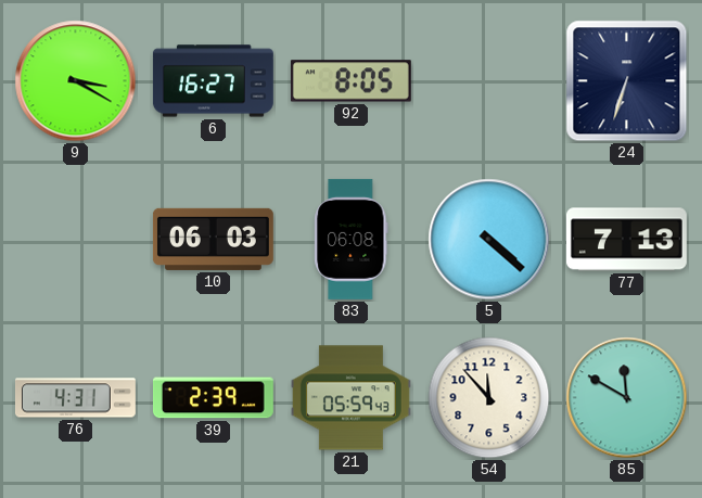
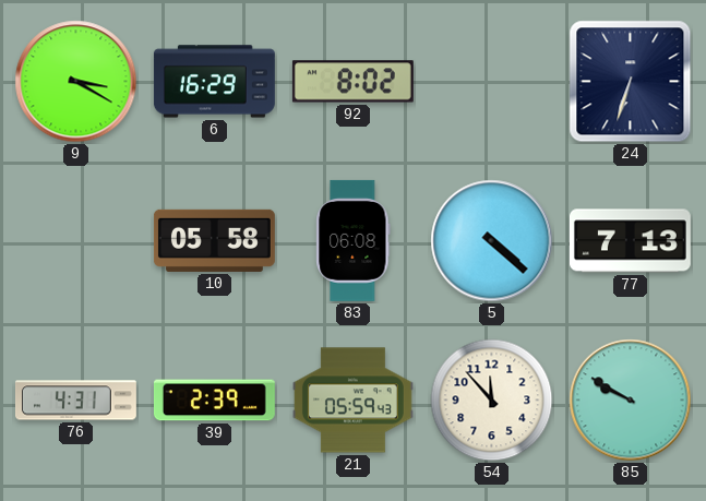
6: 16:27 -> 16:29 (214, 82)
92: 8:05 -> 8:02 (352, 82)
10: 06:03 -> 05:58 (214, 240)
85: 11:50 -> 9:50 (631, 401)
